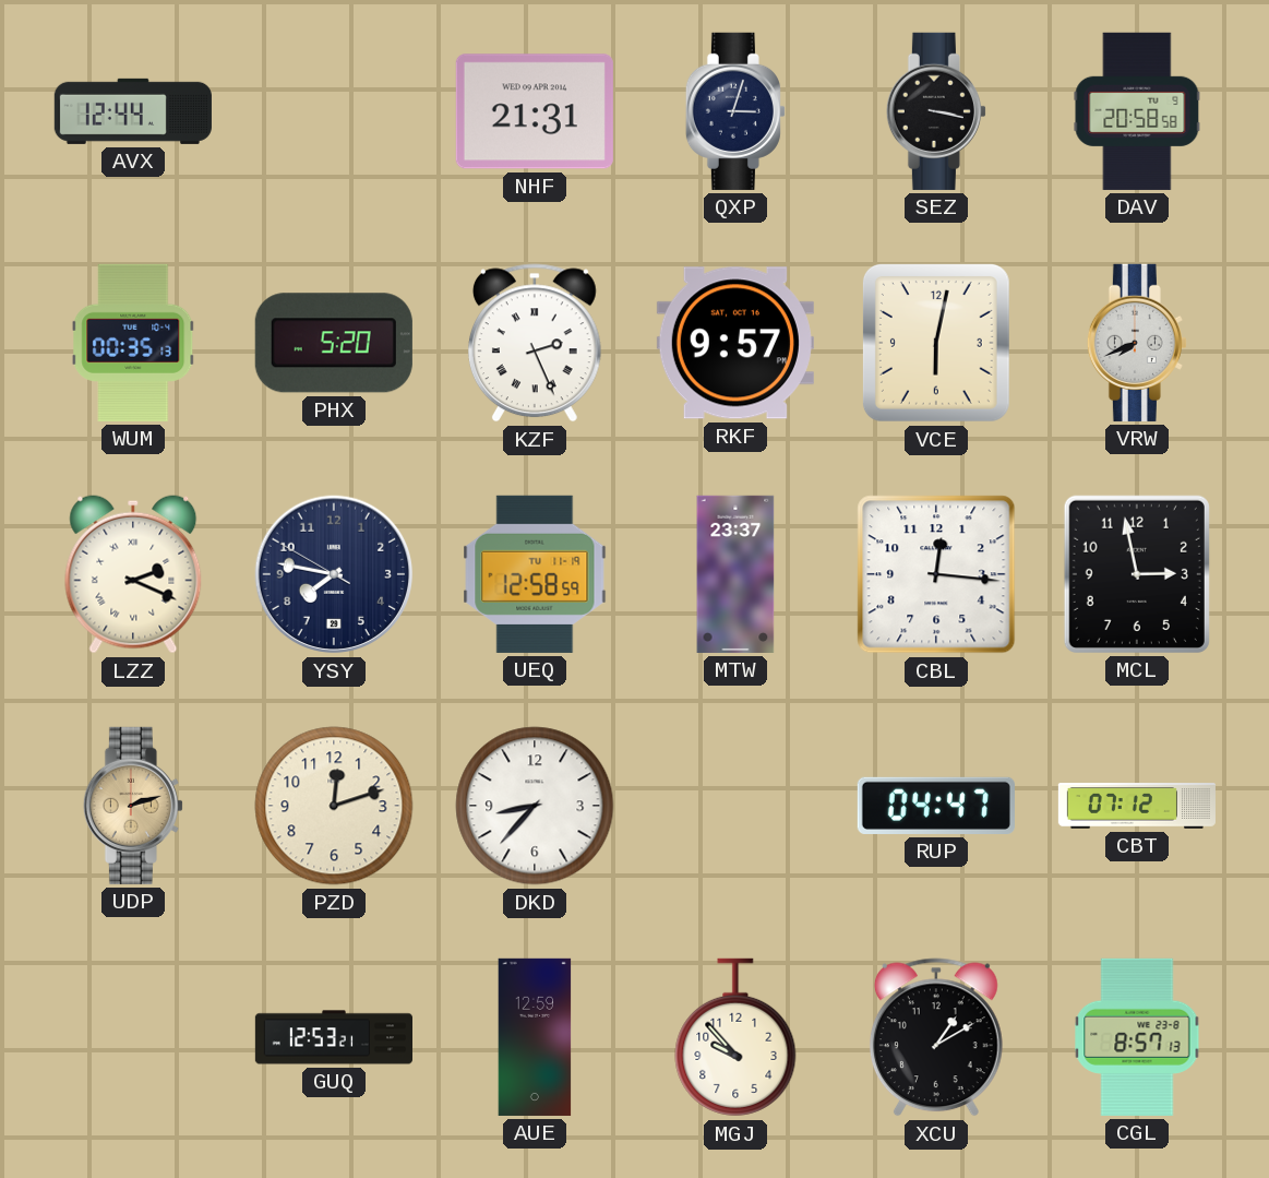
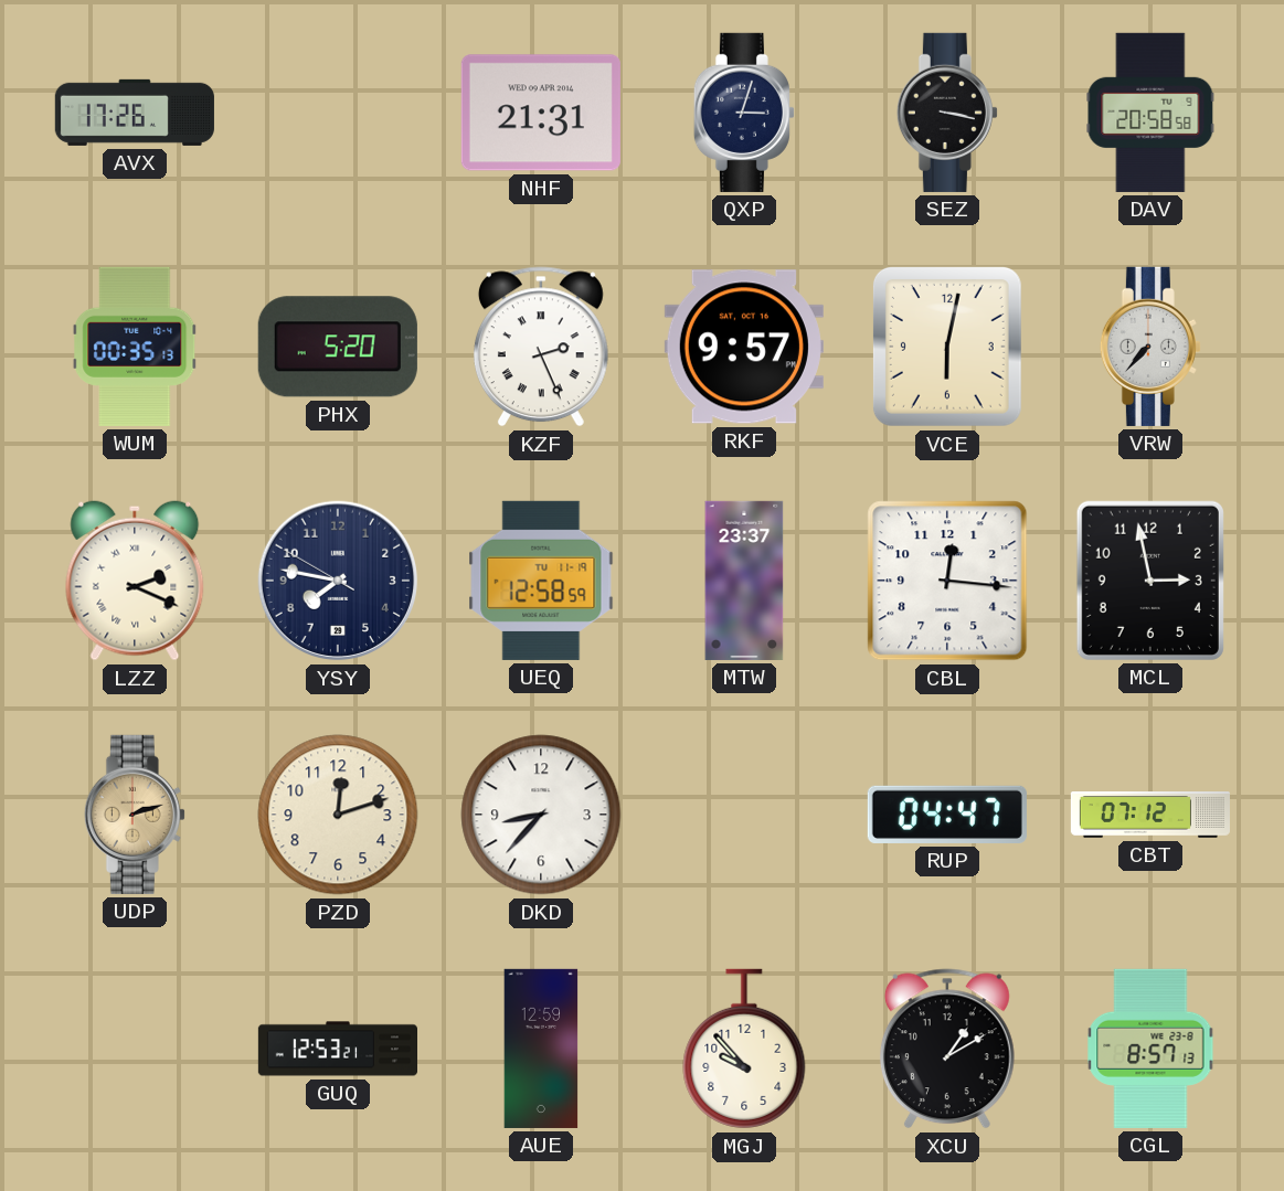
AVX: 12:44 -> 17:26 (135, 113)
VRW: 7:41 -> 7:37 (1150, 347)
